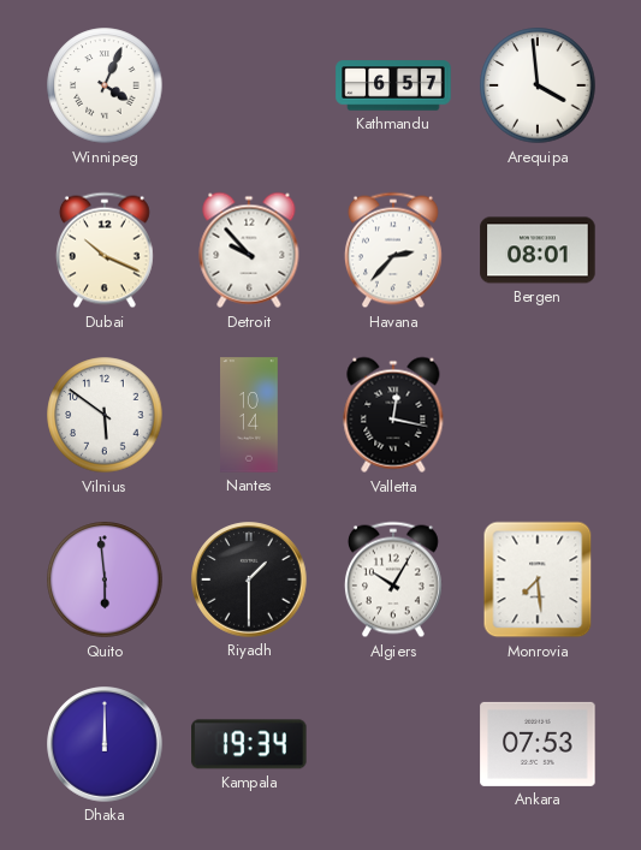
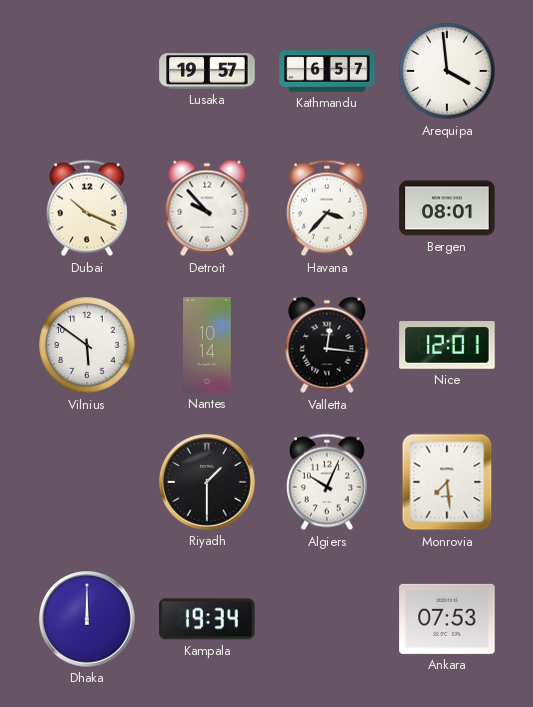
Winnipeg: 4:04 -> none (105, 85)
Lusaka: none -> 19:57 (207, 71)
Havana: 2:37 -> 3:37 (327, 208)
Valletta: 12:17 -> 12:16 (327, 345)
Nice: none -> 12:01 (447, 346)
Quito: 5:59 -> none (105, 579)
Algiers: 10:05 -> 10:04 (327, 482)
